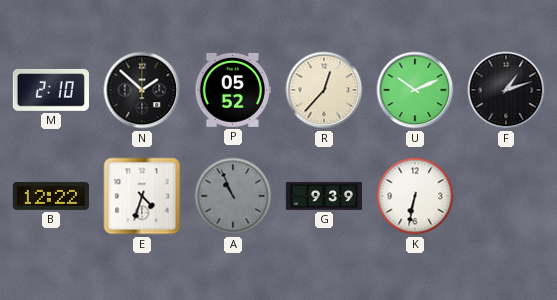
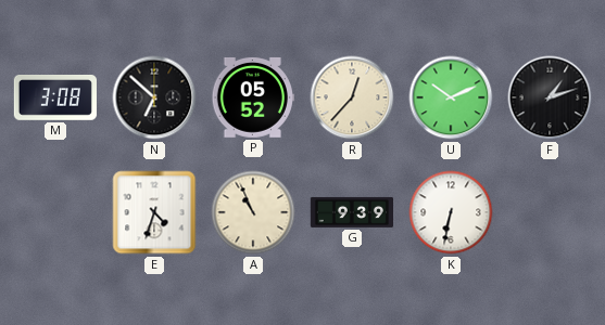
M: 2:10 -> 3:08 (55, 97)
N: 1:52 -> 6:52 (154, 97)
B: 12:22 -> none (51, 196)
A dial: grey -> cream (253, 212)
